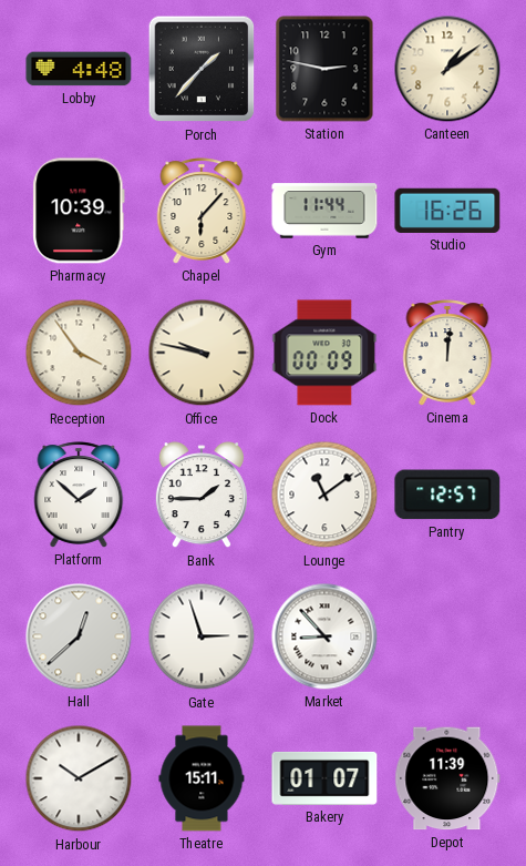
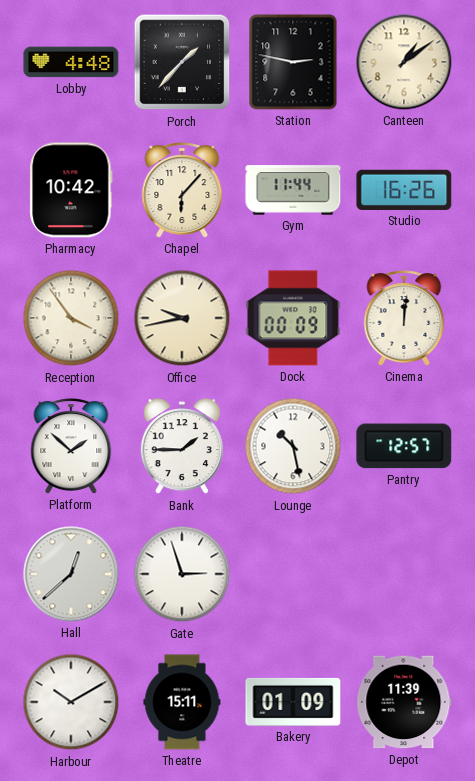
Pharmacy: 10:39 -> 10:42 (71, 190)
Office: 9:47 -> 9:43 (182, 318)
Lounge: 11:09 -> 10:28 (293, 446)
Market: 8:53 -> none (324, 636)
Bakery: 01:07 -> 01:09 (293, 702)
